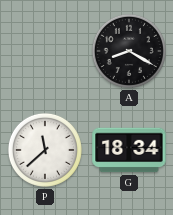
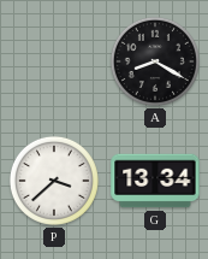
P: 11:38 -> 3:38 (54, 181)
G: 18:34 -> 13:34 (155, 181)
